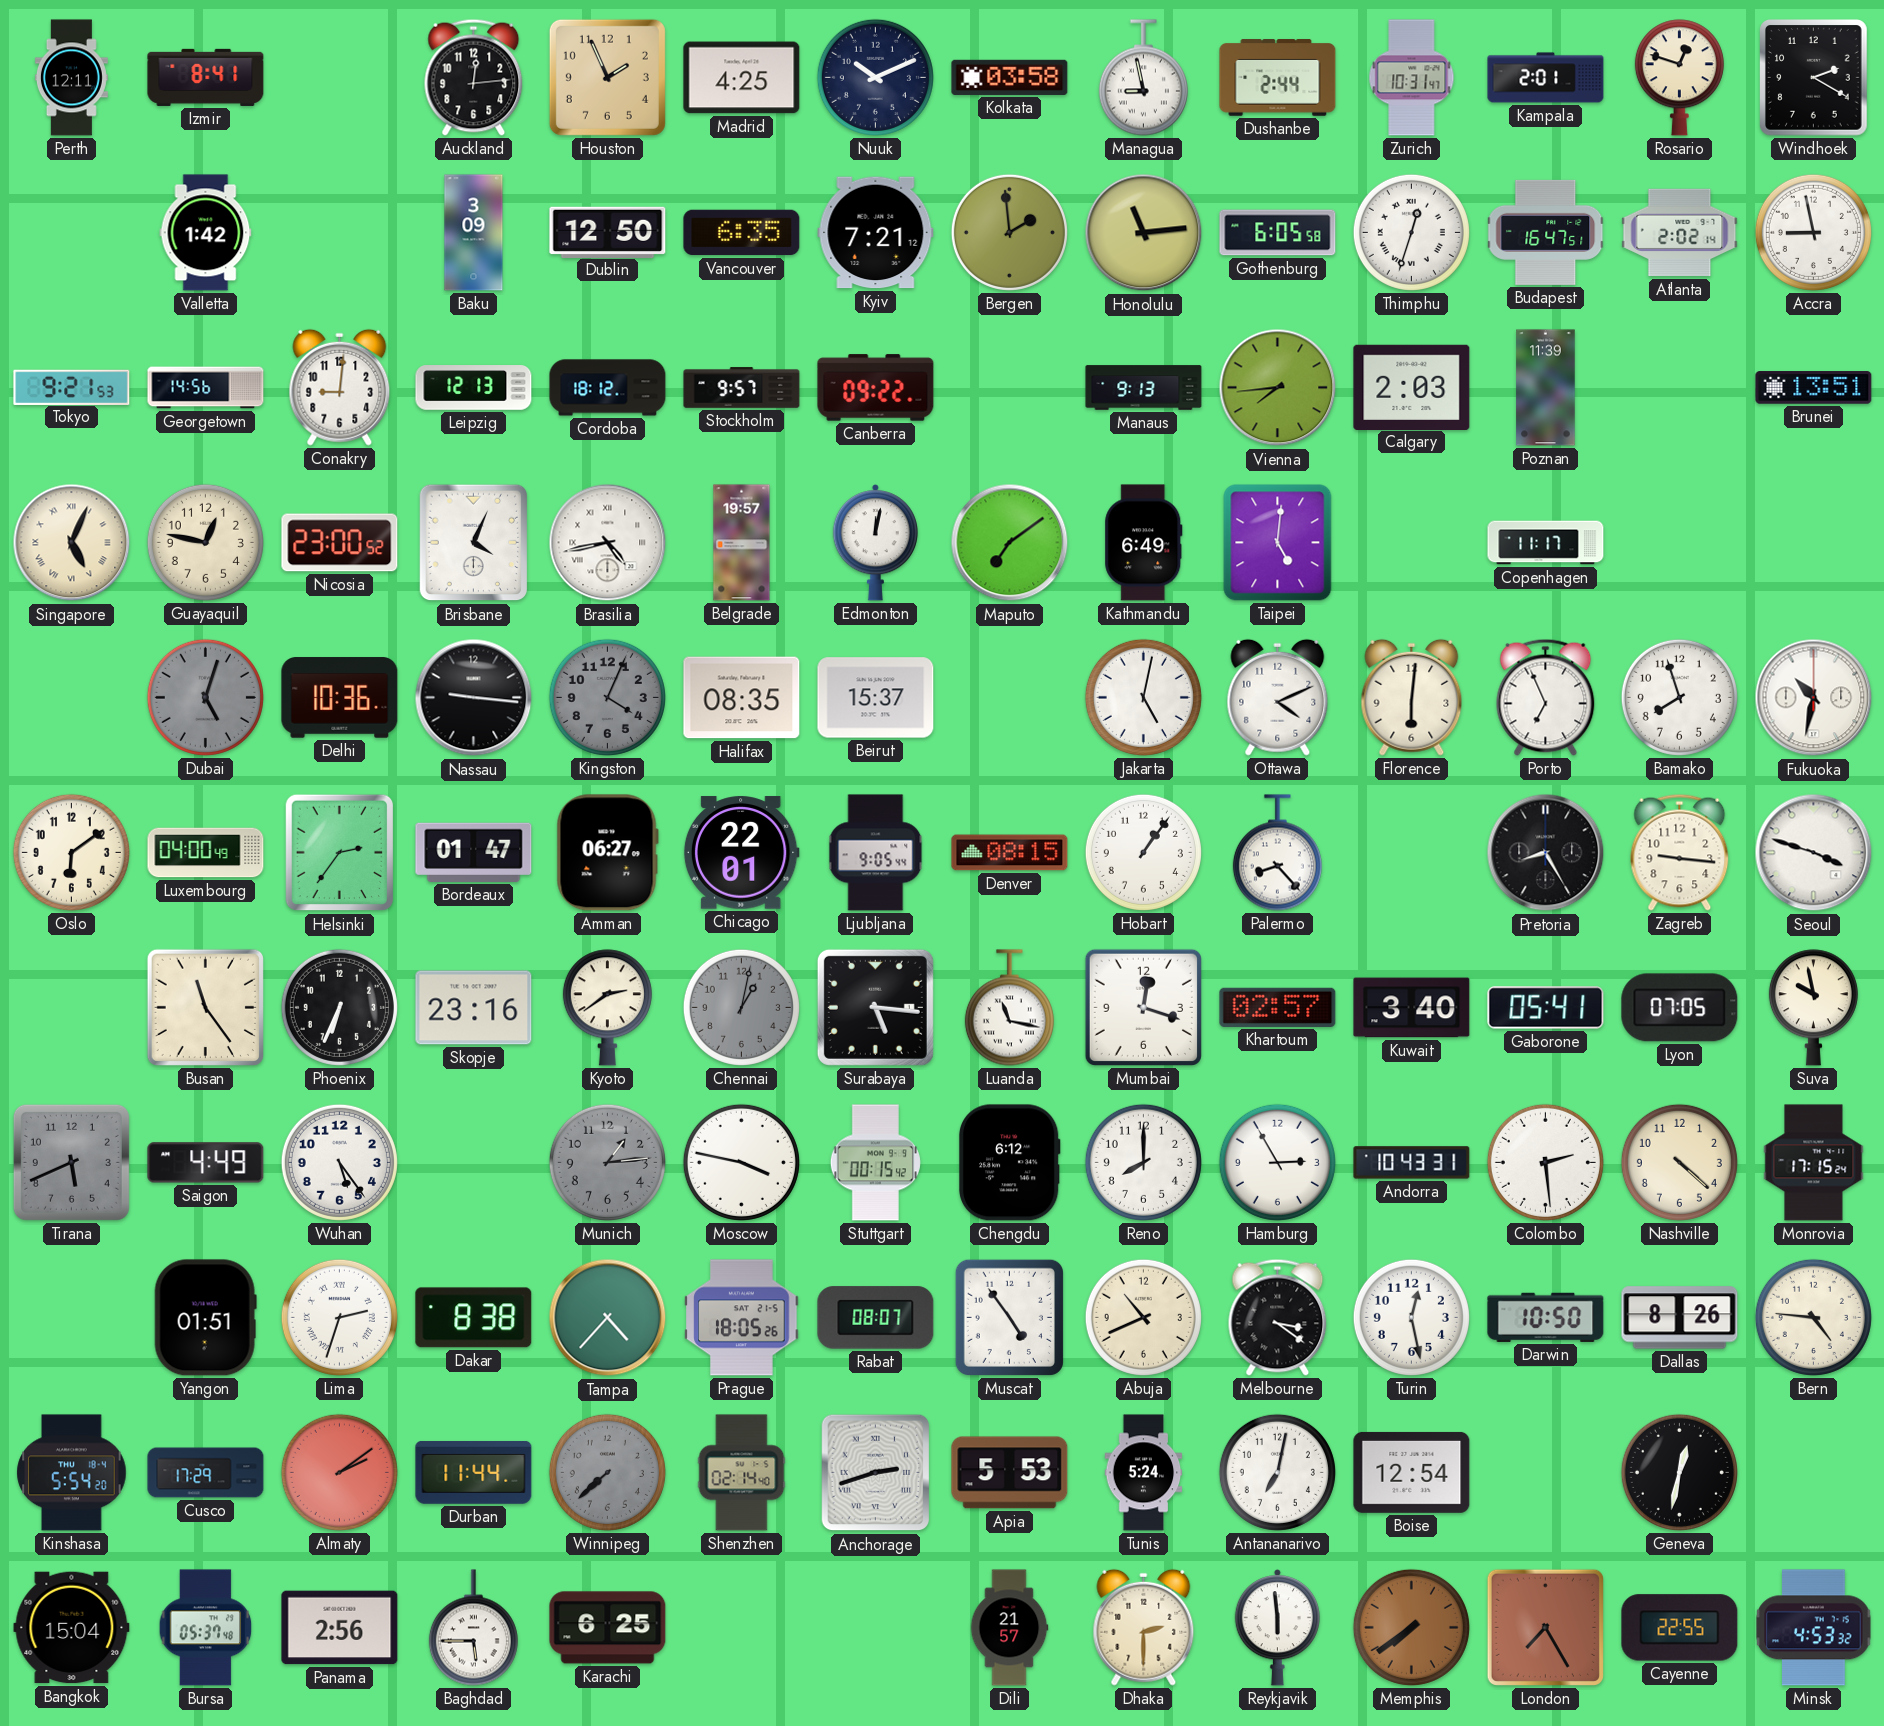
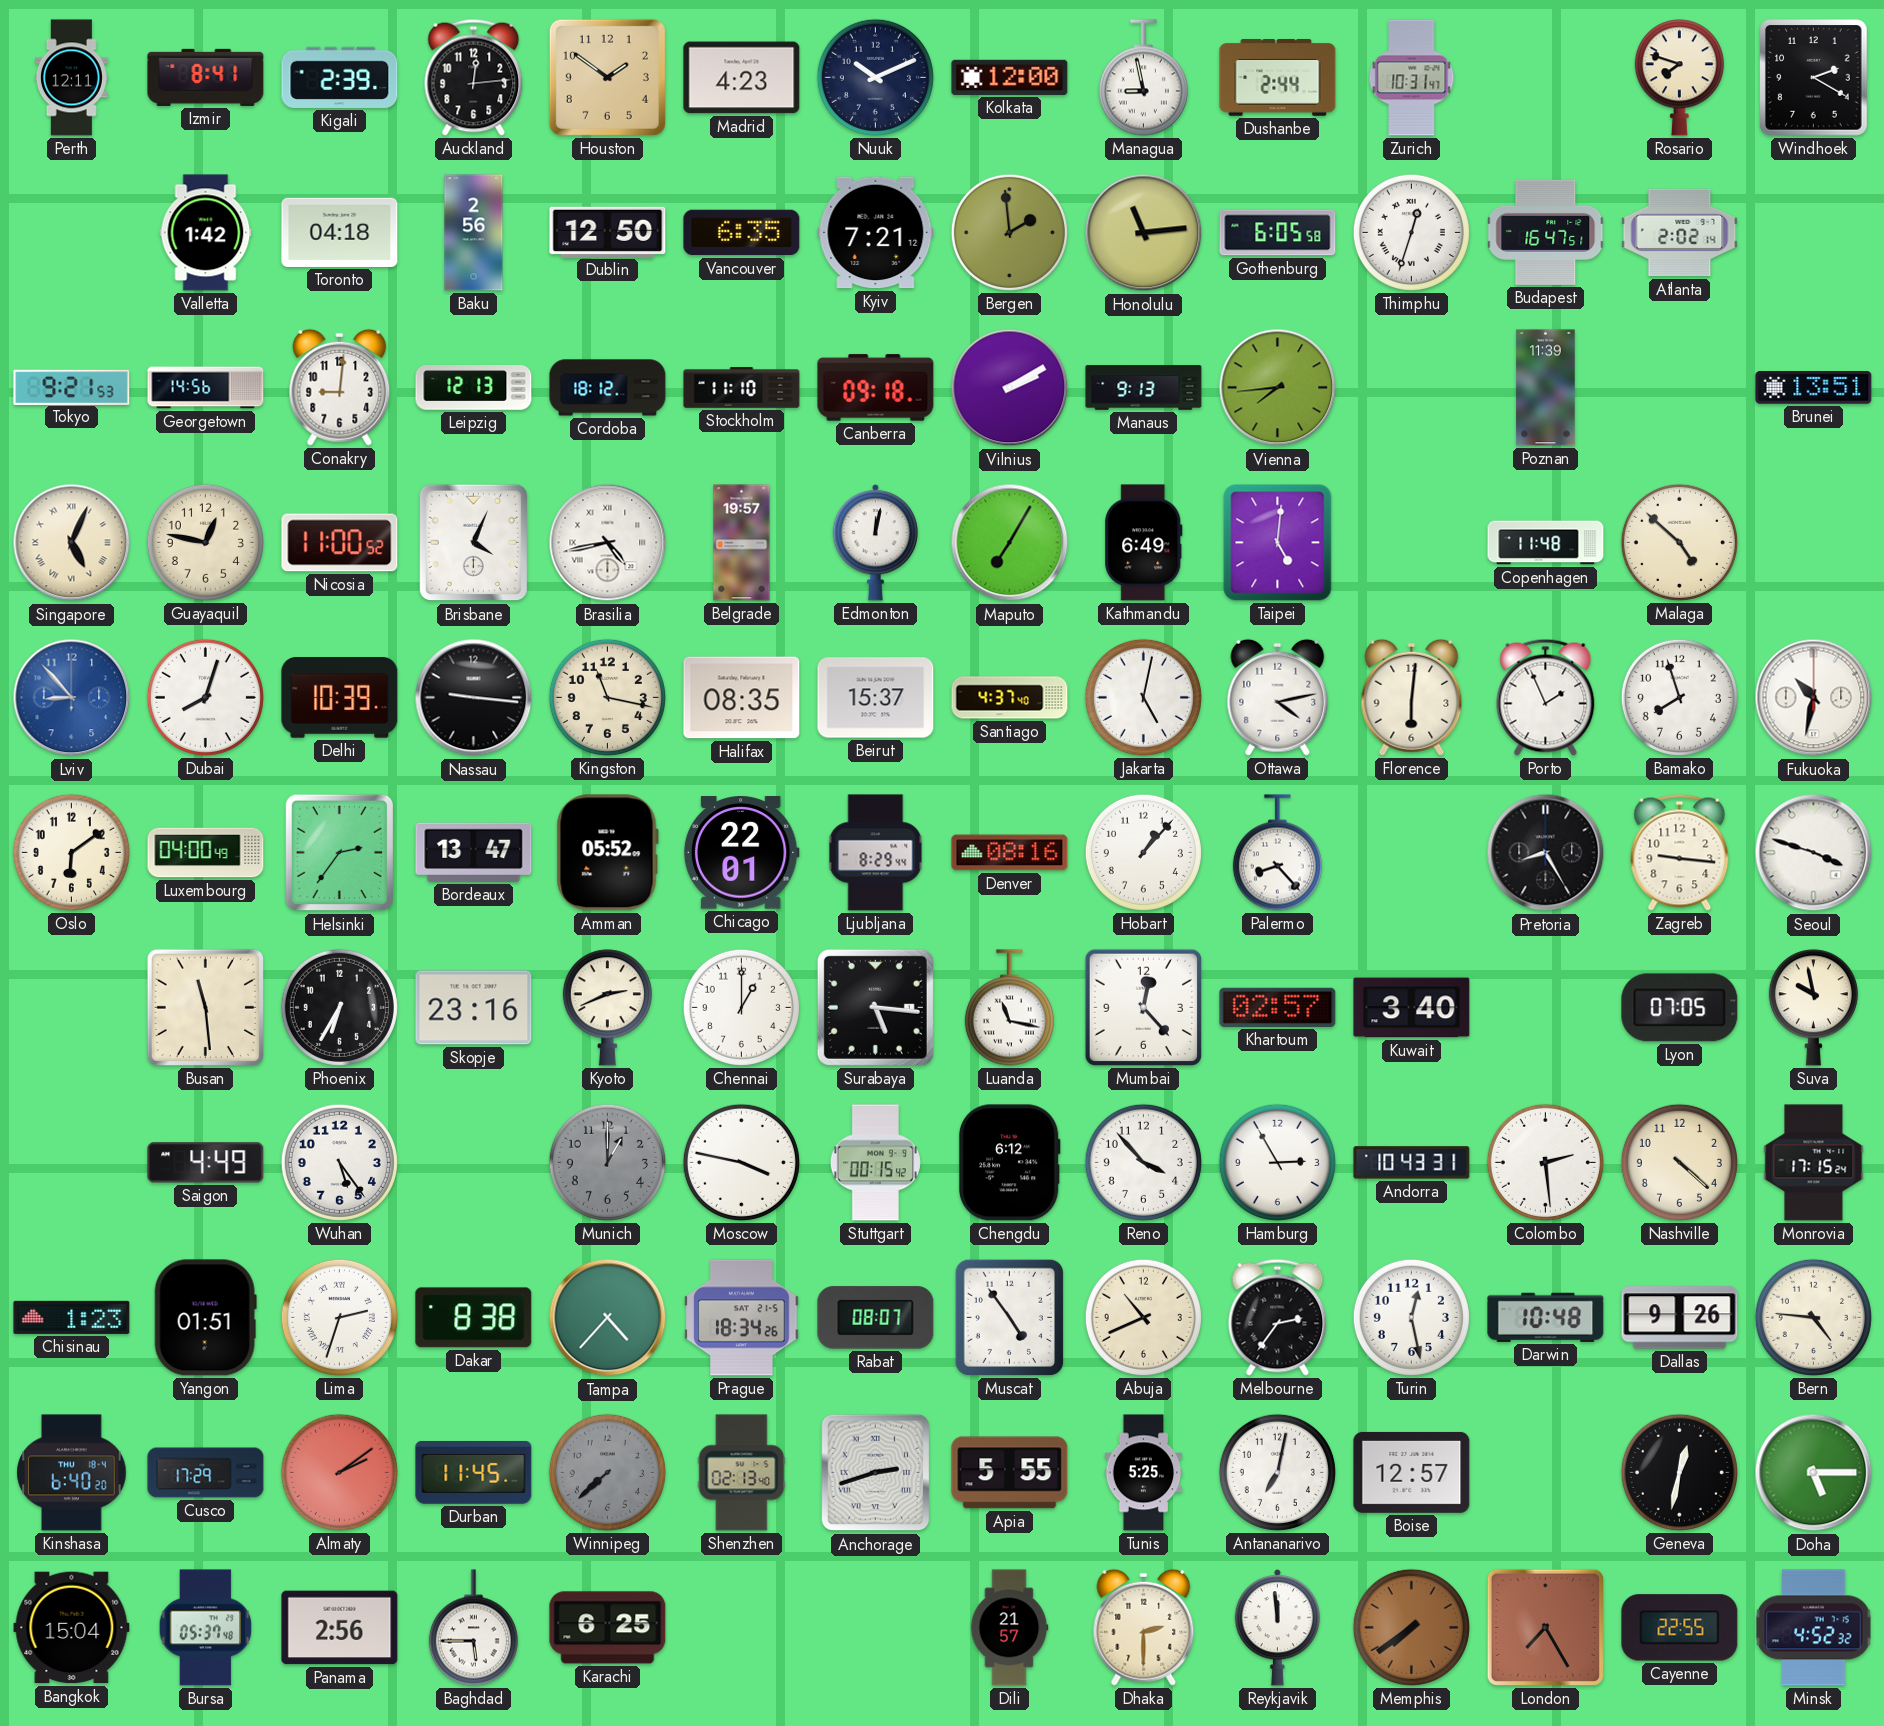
Kigali: none -> 2:39 (340, 77)
Houston: 1:56 -> 1:51 (607, 77)
Madrid: 4:25 -> 4:23 (742, 78)
Kolkata: 03:58 -> 12:00 (1010, 77)
Kampala: 2:01 -> none (1546, 78)
Rosario: 12:48 -> 7:48 (1679, 78)
Toronto: none -> 04:18 (340, 232)
Baku: 3:09 -> 2:56 (474, 233)
Accra: 8:58 -> none (1813, 232)
Stockholm: 9:57 -> 11:10 (742, 388)
Canberra: 09:22 -> 09:18 (876, 388)
Vilnius: none -> 2:10 (1010, 388)
Calgary: 2:03 -> none (1412, 387)
Nicosia: 23:00 -> 11:00 (340, 543)
Maputo: 7:09 -> 7:05 (1010, 543)
Copenhagen: 11:17 -> 11:48 (1546, 543)
Malaga: none -> 4:52 (1679, 542)
Lviv: none -> 8:53 (72, 698)
Dubai: 5:03 -> 8:03 (205, 697)
Dubai dial: grey -> white (205, 697)
Delhi: 10:36 -> 10:39 (340, 698)
Kingston: 4:04 -> 11:17 (607, 697)
Kingston dial: grey -> cream (607, 697)
Santiago: none -> 4:37 (1010, 698)
Ottawa: 4:11 -> 4:13 (1278, 697)
Porto: 6:56 -> 1:56 (1546, 697)
Bordeaux: 01:47 -> 13:47 (474, 852)
Amman: 06:27 -> 05:52 (607, 853)
Ljubljana: 9:05 -> 8:29 (876, 853)
Denver: 08:15 -> 08:16 (1010, 853)
Hobart: 1:06 -> 1:07 (1143, 852)
Busan: 11:24 -> 11:29 (205, 1007)
Phoenix: 6:34 -> 6:35 (339, 1007)
Kyoto: 2:39 -> 2:41 (607, 1008)
Chennai: 1:02 -> 1:00 (741, 1007)
Chennai dial: grey -> white (741, 1007)
Mumbai: 12:18 -> 12:23 (1143, 1007)
Gaborone: 05:41 -> none (1546, 1008)
Tirana: 5:41 -> none (71, 1162)
Munich: 1:14 -> 1:00 (607, 1162)
Reno: 8:00 -> 3:53 (1143, 1162)
Chisinau: none -> 1:23 (72, 1317)
Prague: 18:05 -> 18:34 (742, 1318)
Melbourne: 3:21 -> 2:36 (1278, 1317)
Darwin: 10:50 -> 10:48 (1546, 1317)
Dallas: 8:26 -> 9:26 (1680, 1318)
Kinshasa: 5:54 -> 6:40 (72, 1473)
Durban: 11:44 -> 11:45 (474, 1472)
Shenzhen: 02:14 -> 02:13 (742, 1473)
Apia: 5:53 -> 5:55 (1010, 1473)
Tunis: 5:24 -> 5:25 (1144, 1473)
Boise: 12:54 -> 12:57 (1412, 1472)
Doha: none -> 5:15 (1814, 1473)
Reykjavik: 5:59 -> 11:59 (1277, 1628)
Minsk: 4:53 -> 4:52 (1814, 1628)
